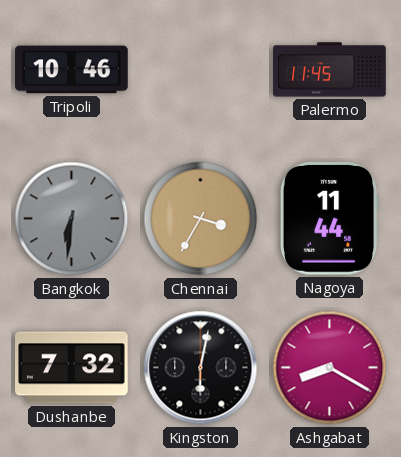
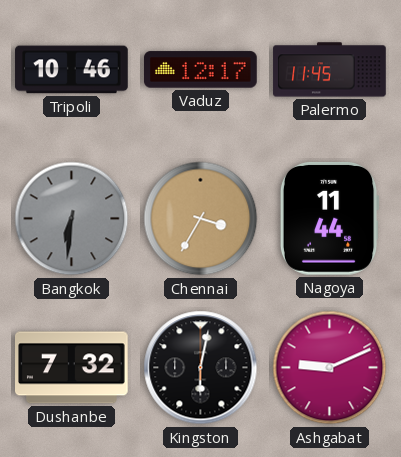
Vaduz: none -> 12:17 (201, 70)
Ashgabat: 8:20 -> 9:11 (330, 368)
